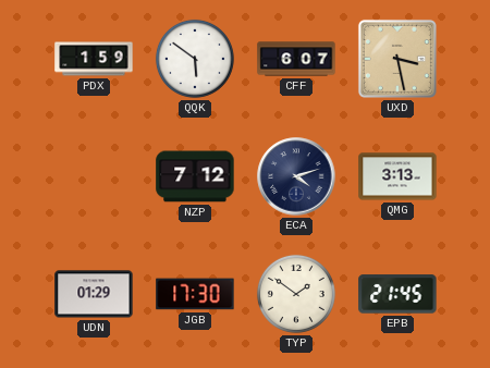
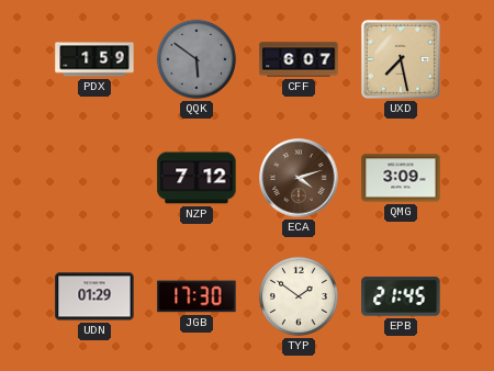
QQK dial: white -> grey (197, 59)
UXD: 3:28 -> 7:28 (401, 59)
ECA dial: navy -> brown (299, 178)
QMG: 3:13 -> 3:09 (401, 178)
